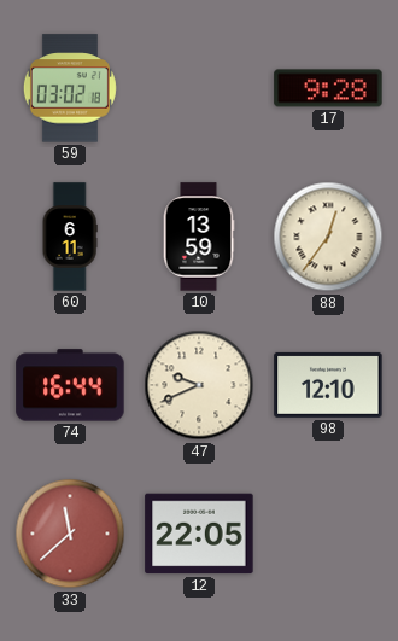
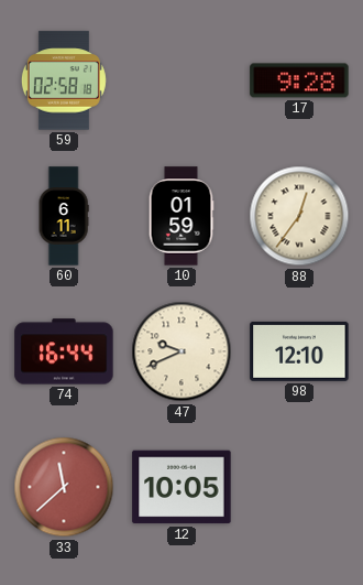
59: 03:02 -> 02:58 (64, 80)
10: 13:59 -> 01:59 (182, 216)
12: 22:05 -> 10:05 (182, 487)
